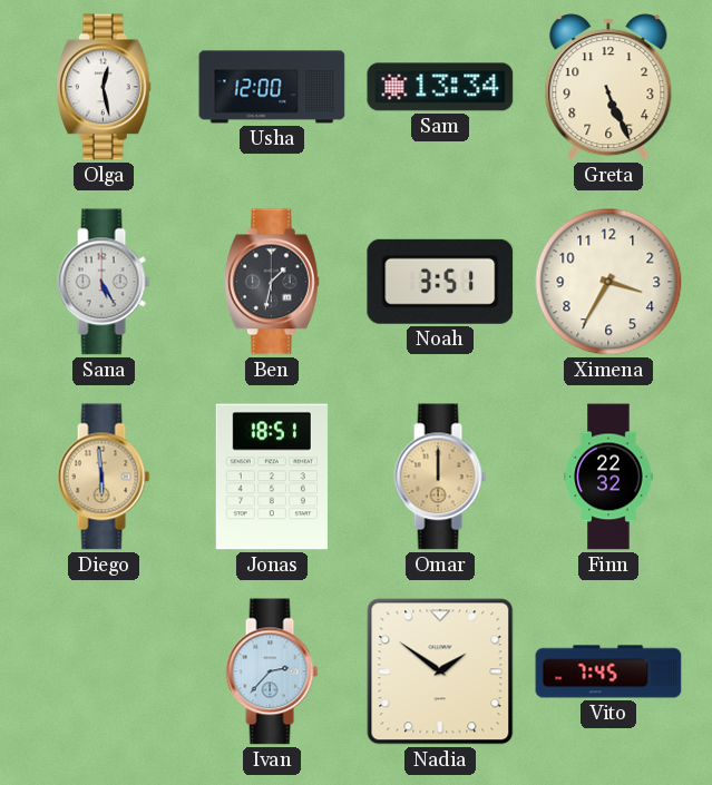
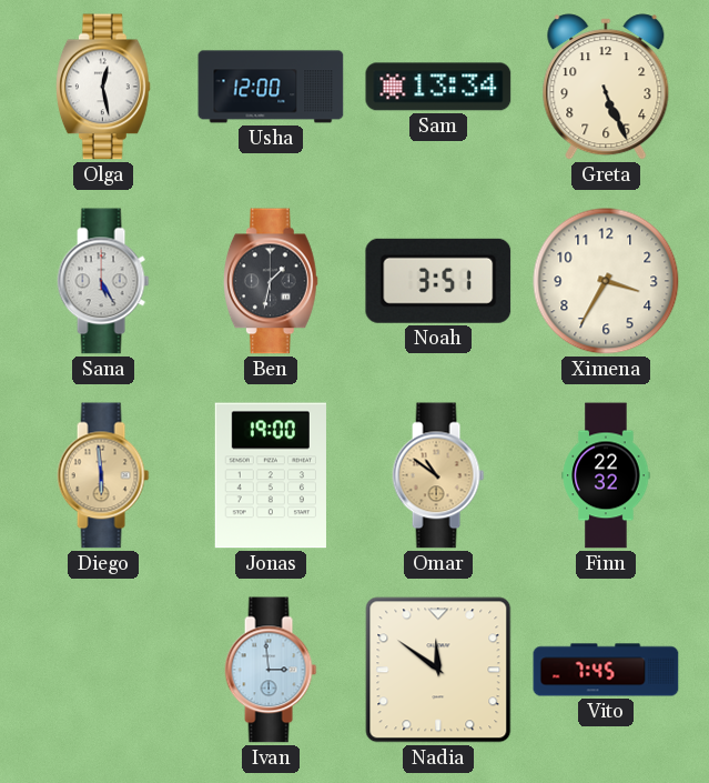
Jonas: 18:51 -> 19:00 (271, 475)
Omar: 12:00 -> 10:51 (438, 475)
Ivan: 2:37 -> 2:59 (271, 670)
Nadia: 1:51 -> 11:51 (438, 670)
